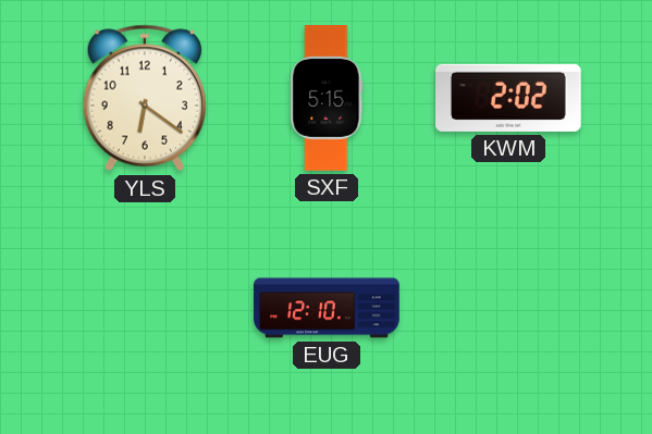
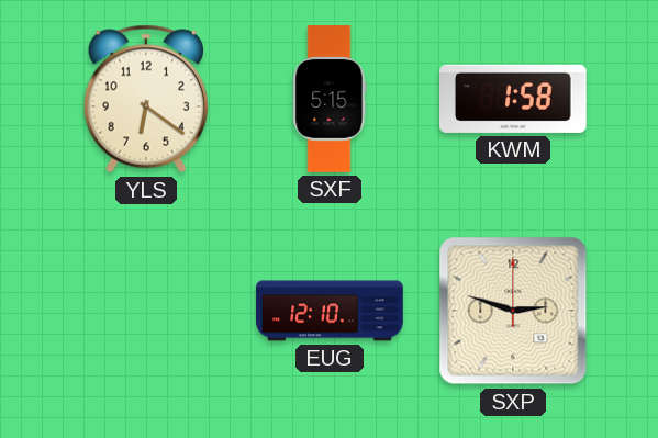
KWM: 2:02 -> 1:58 (514, 99)
SXP: none -> 2:48 (513, 311)
